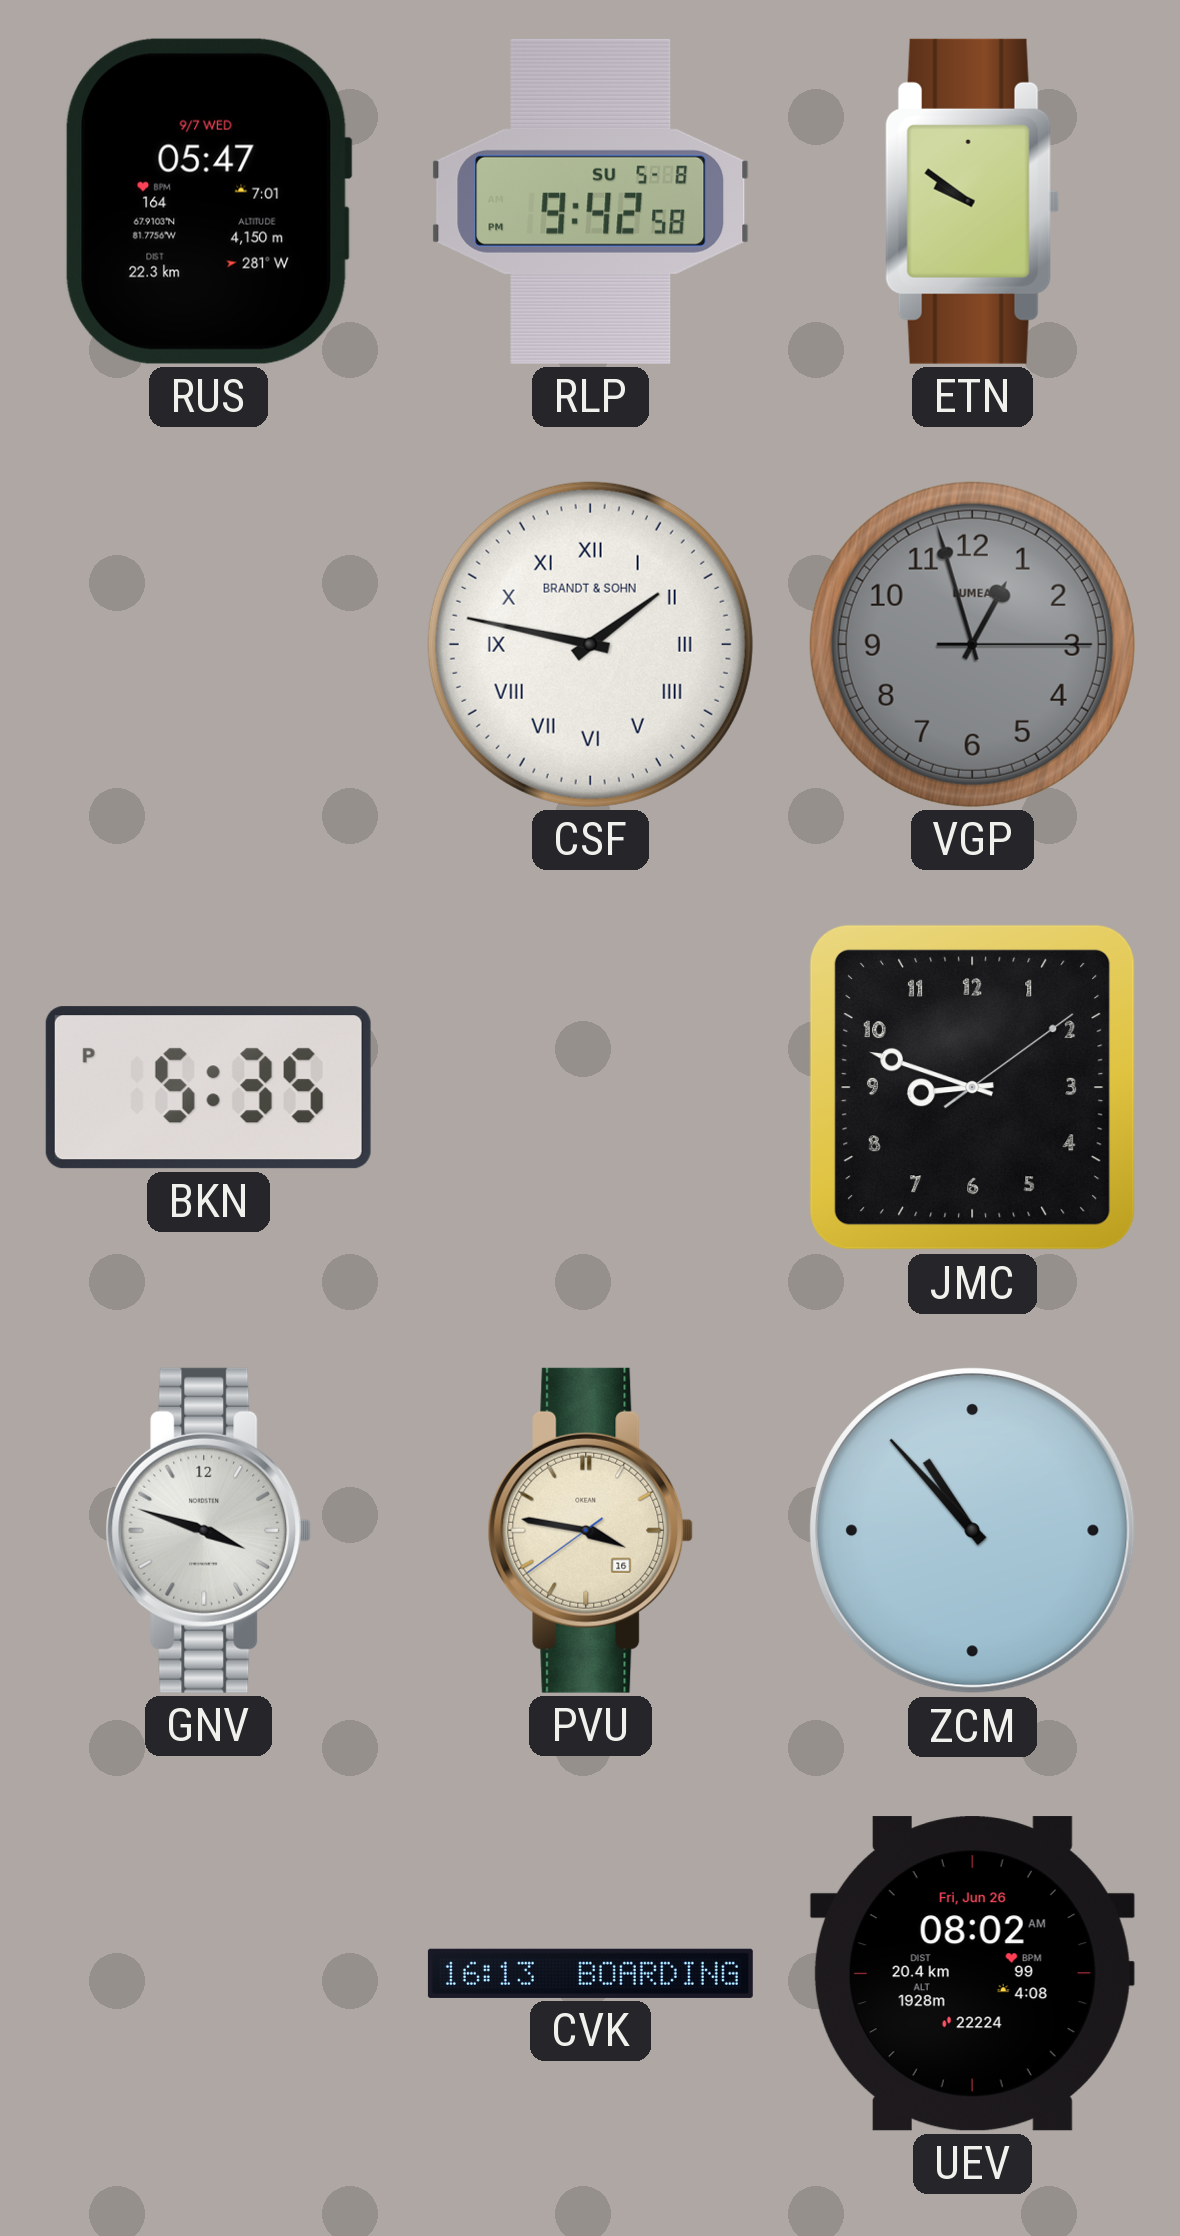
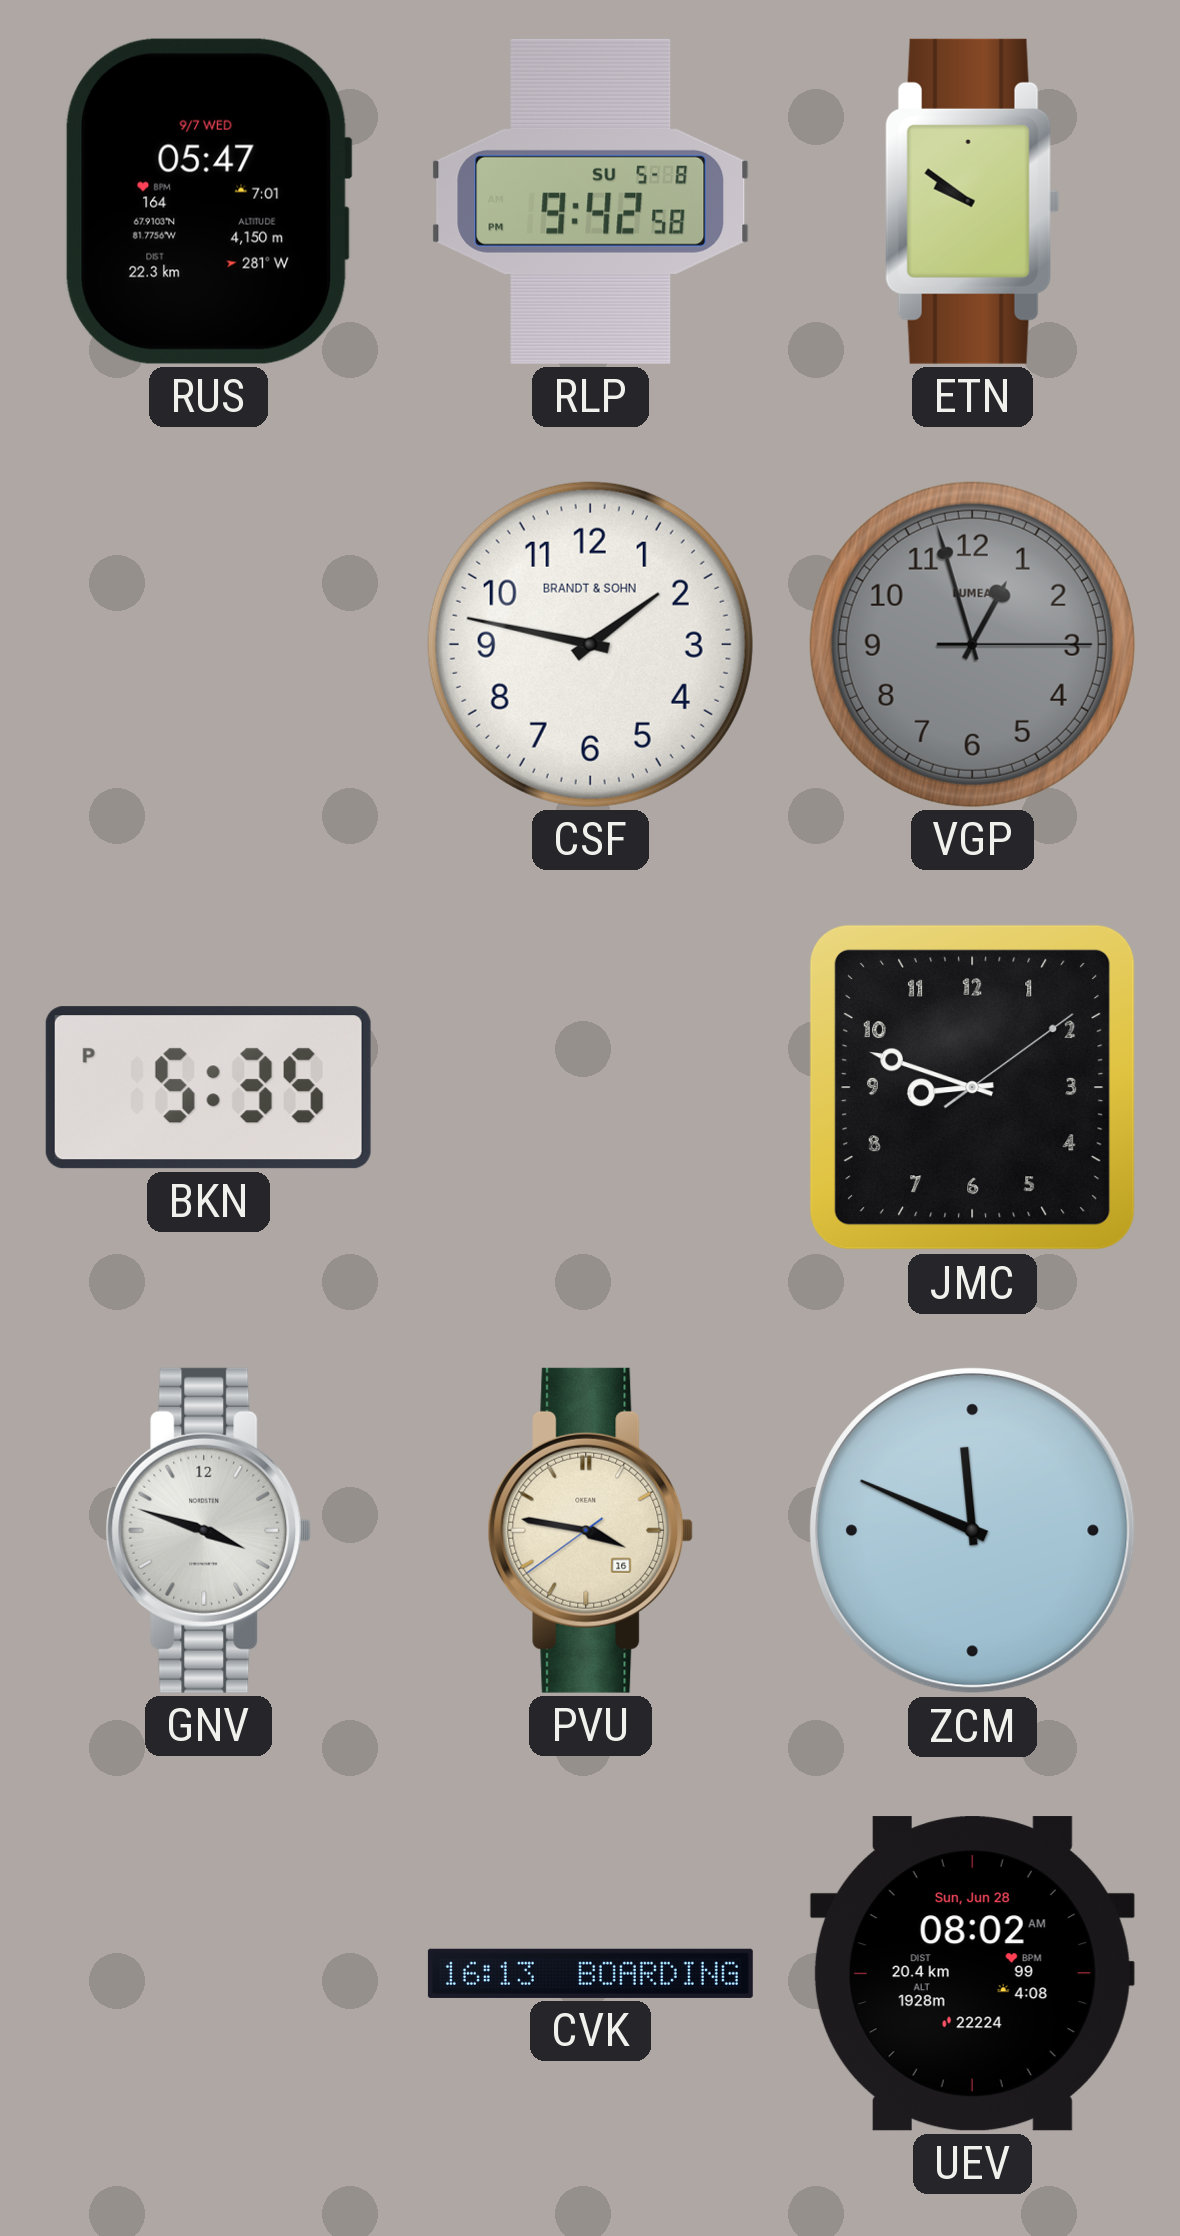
CSF numerals: Roman -> Arabic (590, 644)
ZCM: 10:53 -> 11:49 (972, 1530)
UEV date: Fri, Jun 26 -> Sun, Jun 28 (972, 1974)
